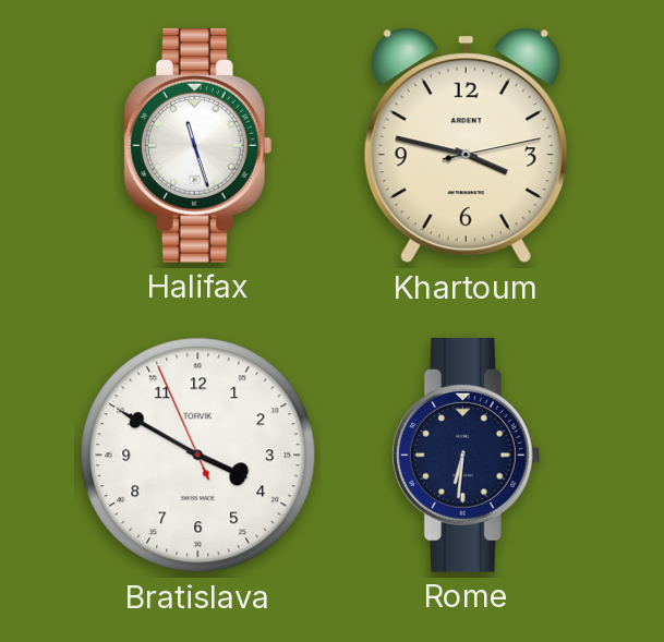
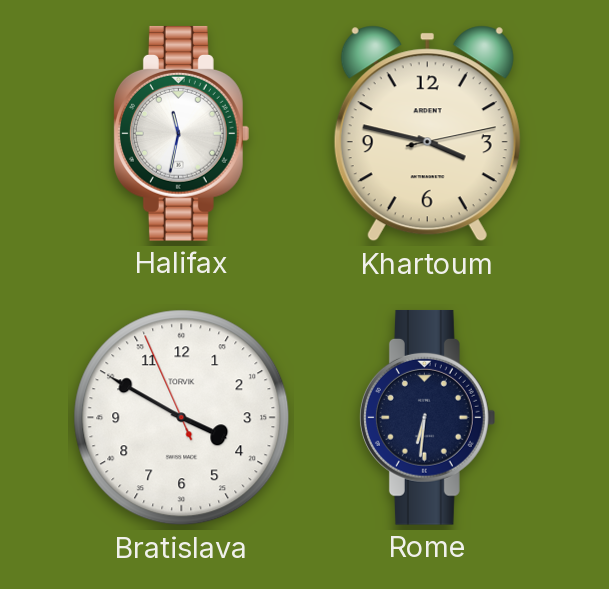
Halifax: 11:27 -> 11:32 (181, 133)
